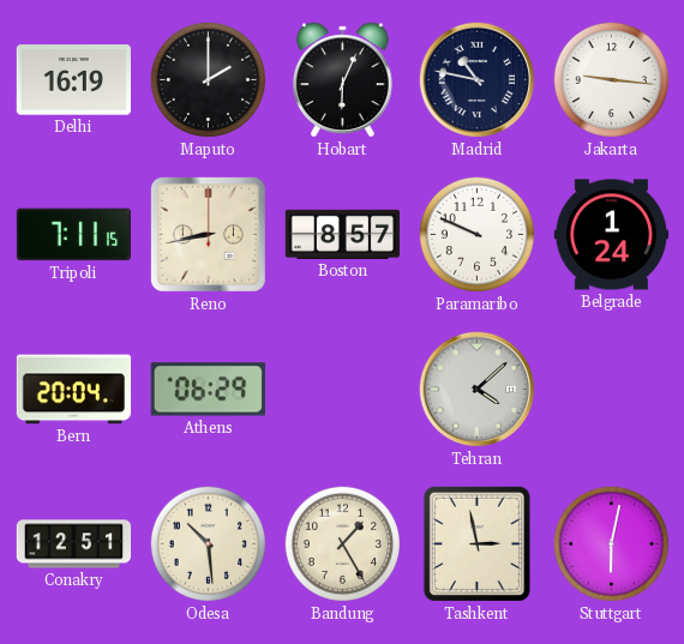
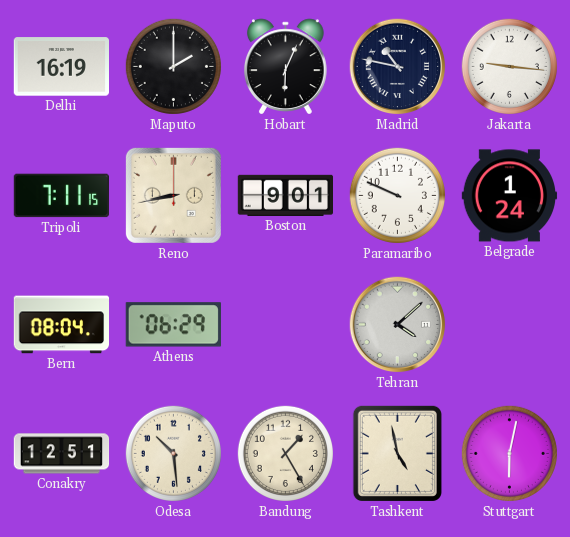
Boston: 8:57 -> 9:01 (285, 195)
Bern: 20:04 -> 08:04 (62, 325)
Tashkent: 2:58 -> 4:58 (397, 453)
